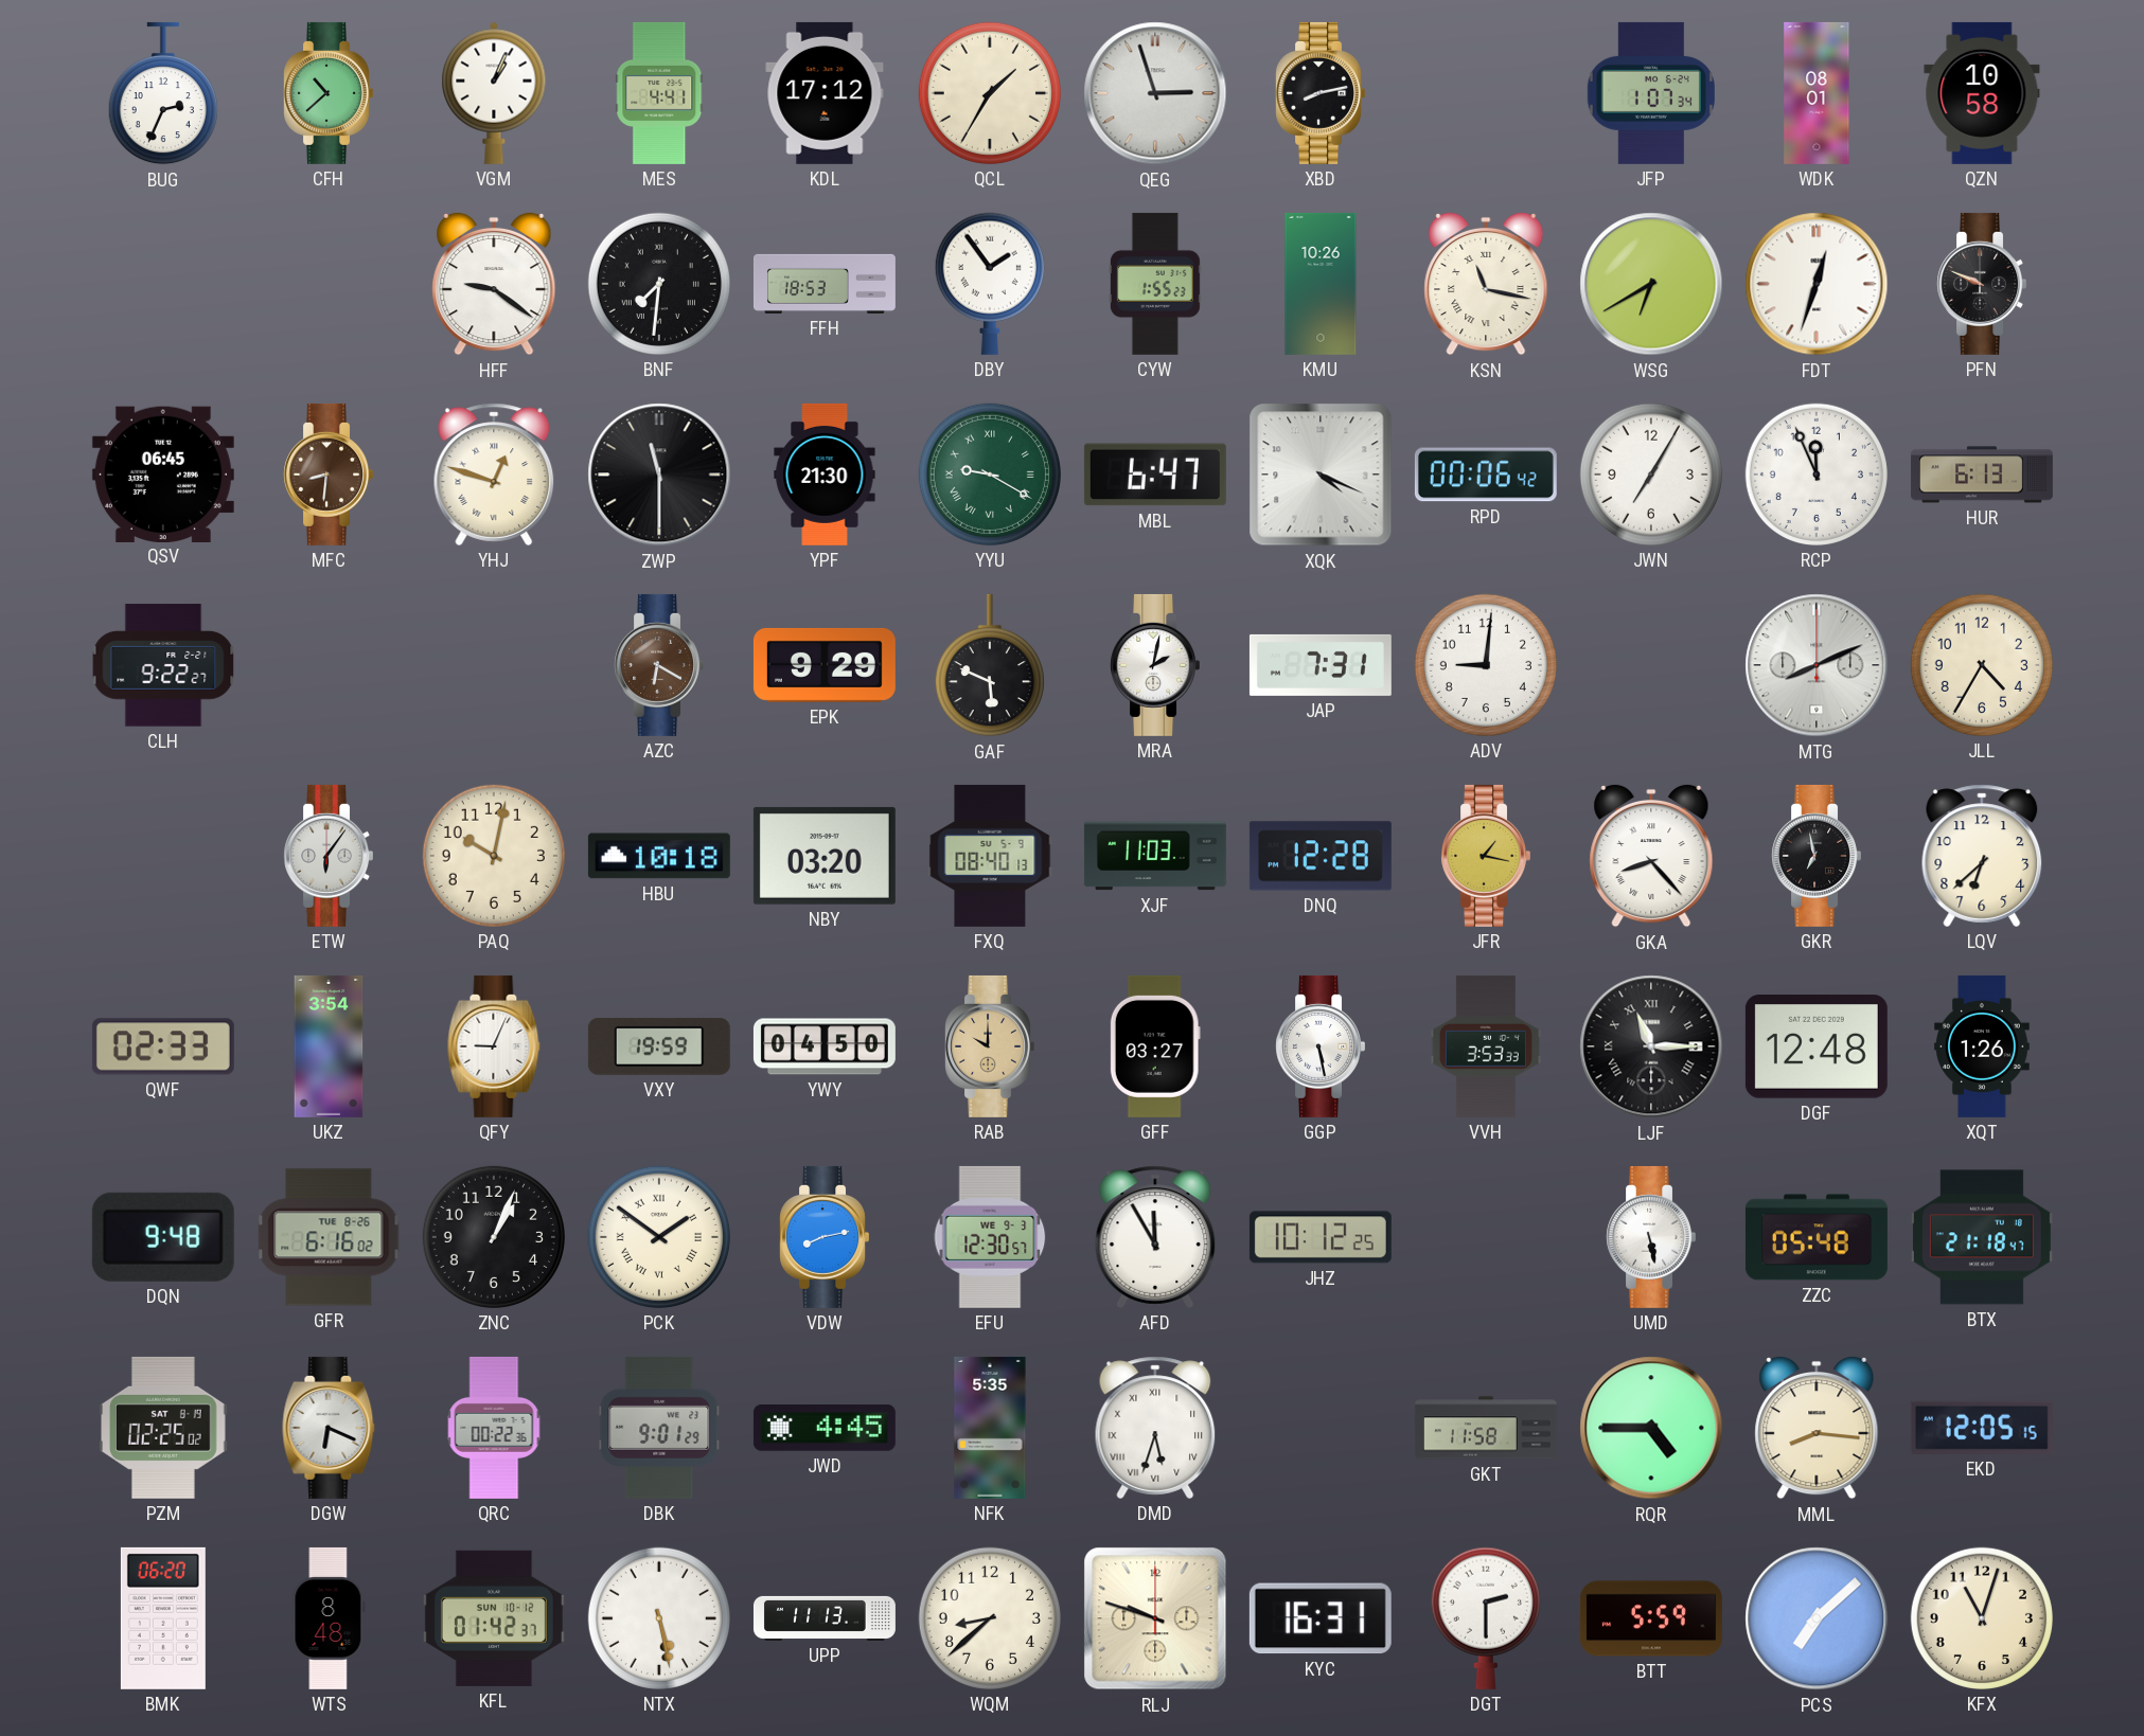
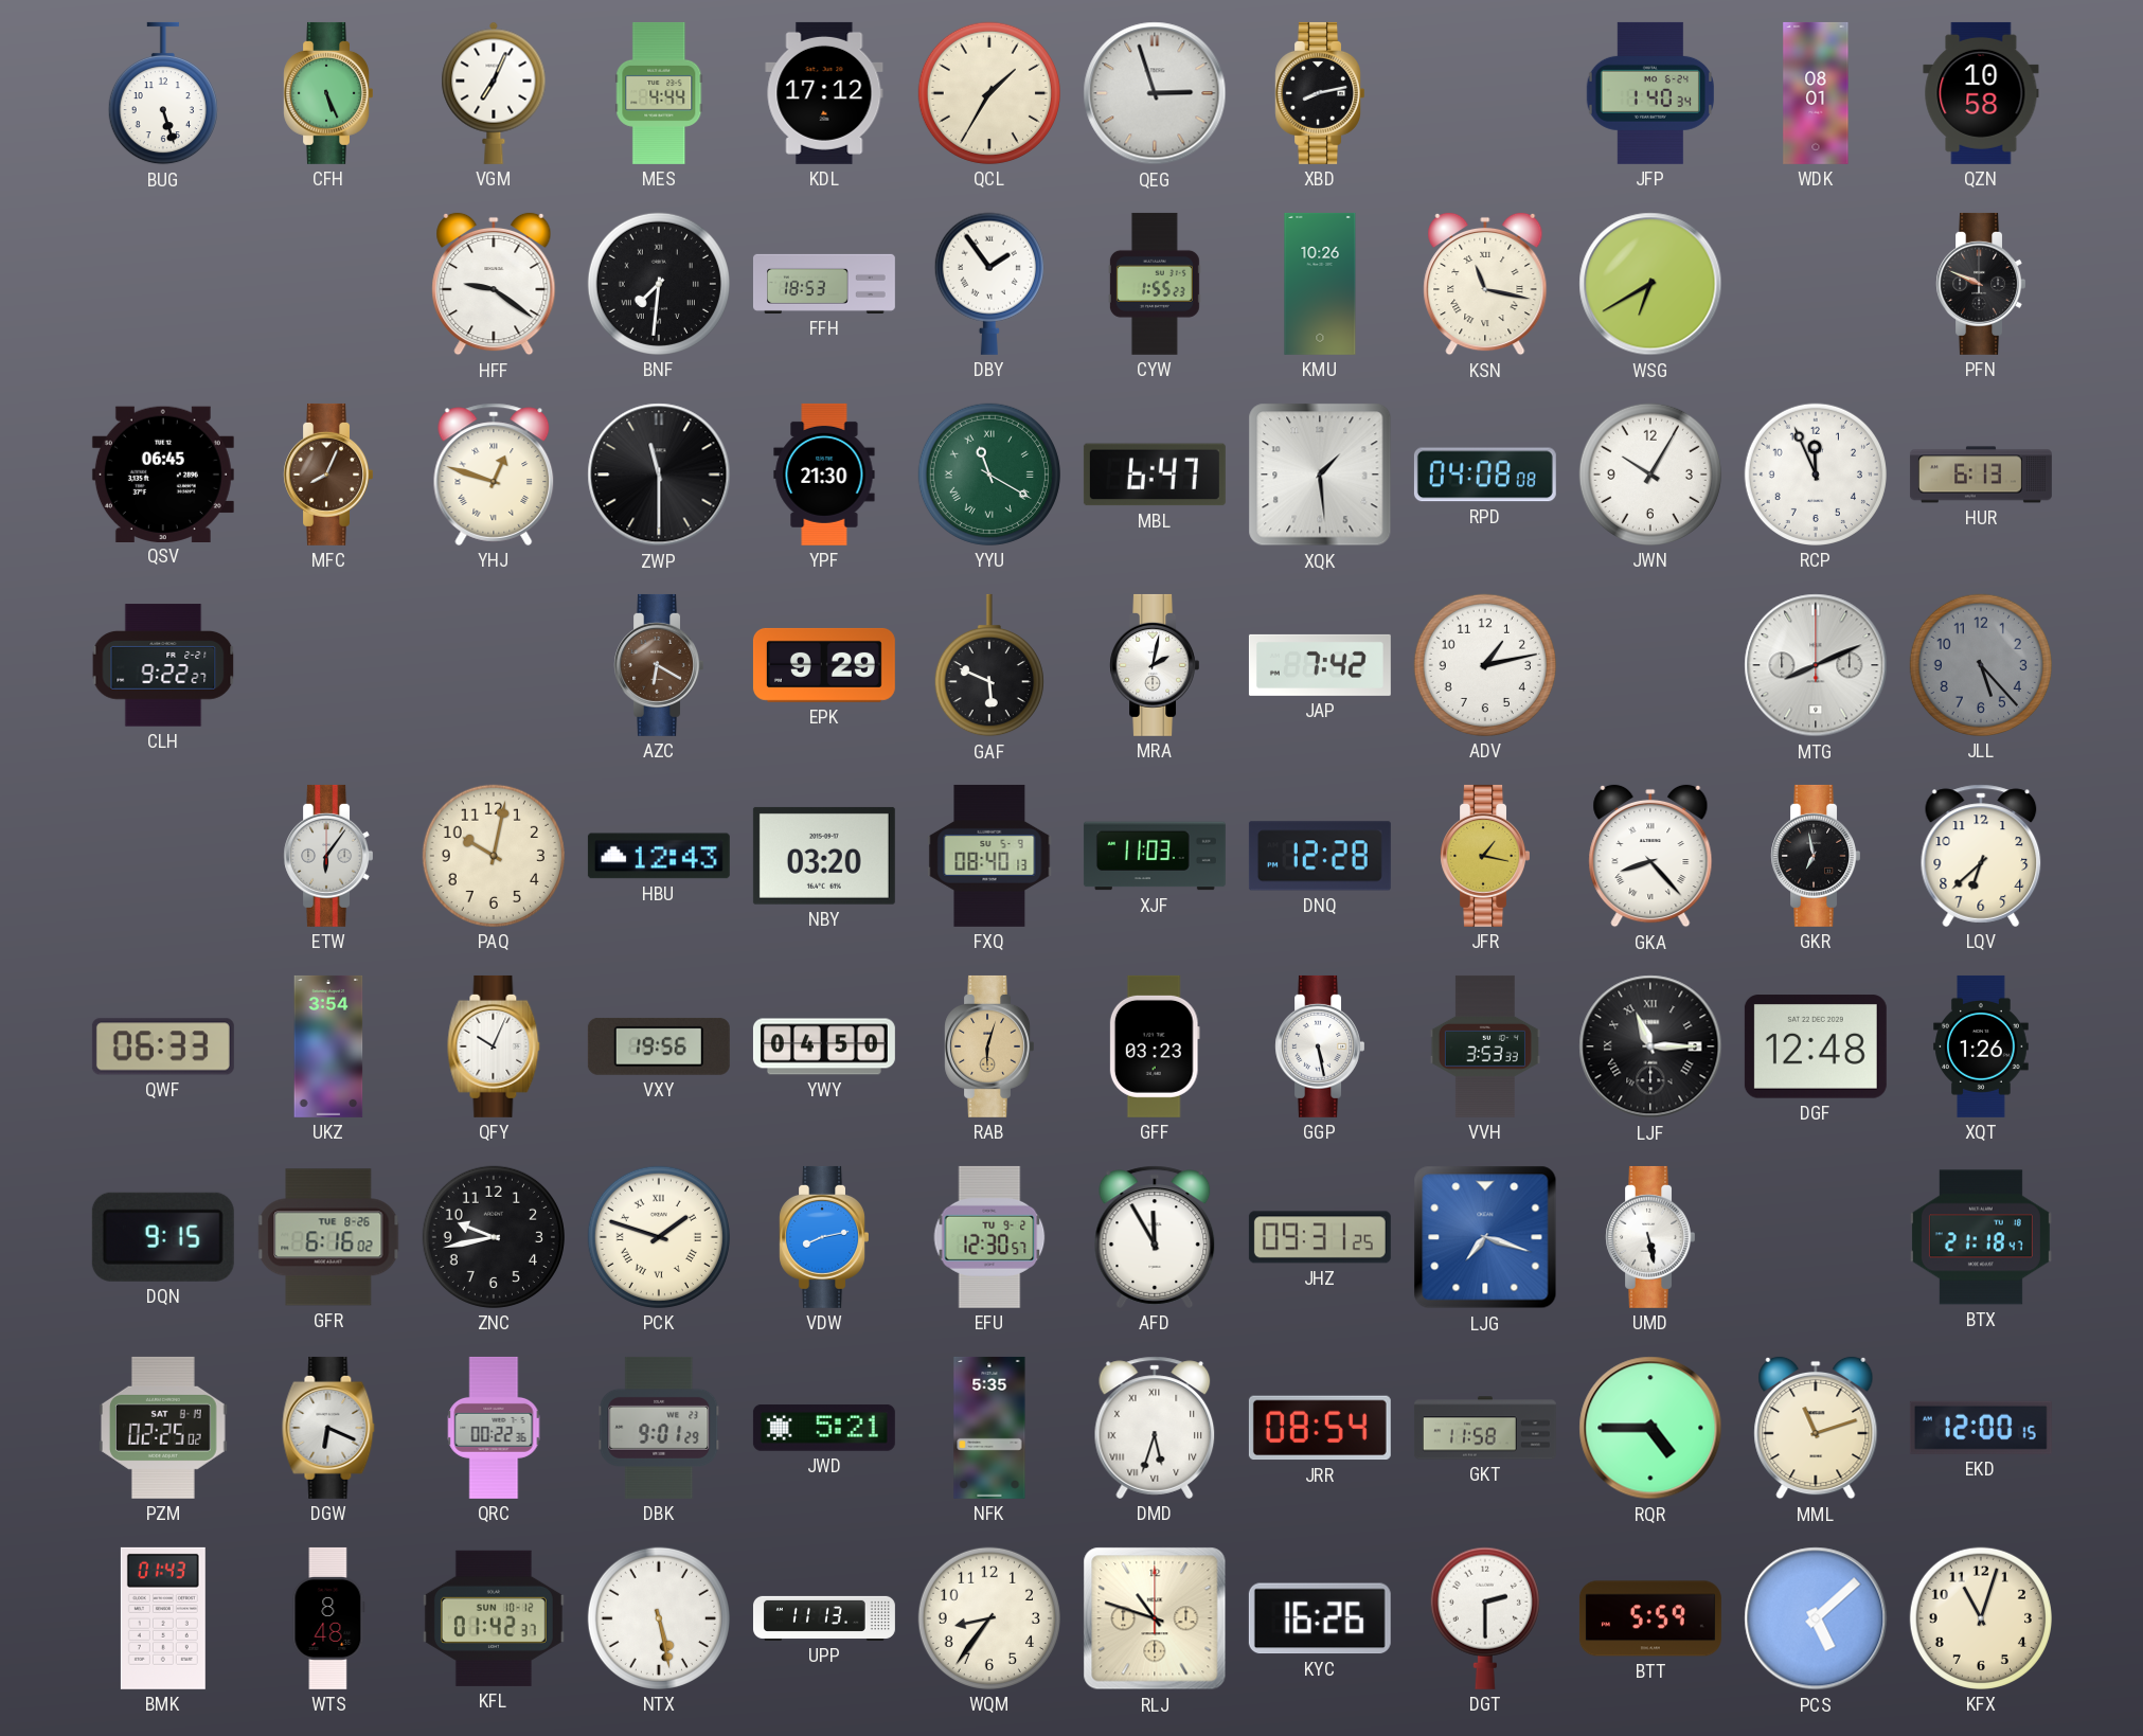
BUG: 2:34 -> 5:27 (163, 93)
CFH: 10:38 -> 5:26 (327, 93)
VGM: 1:04 -> 7:04 (494, 93)
MES: 4:41 -> 4:44 (659, 93)
JFP: 1:07 -> 1:40 (1650, 93)
FDT: 12:33 -> none (1817, 284)
MFC: 8:31 -> 8:04 (327, 475)
YYU: 9:20 -> 11:20 (989, 475)
XQK: 4:19 -> 1:29 (1320, 475)
RPD: 00:06 -> 04:08 (1485, 475)
JWN: 7:05 -> 10:05 (1650, 475)
JAP: 7:31 -> 7:42 (1320, 665)
ADV: 9:01 -> 1:13 (1485, 665)
JLL: 4:35 -> 5:23 (1981, 665)
JLL dial: cream -> grey (1981, 665)
HBU: 10:18 -> 12:43 (659, 856)
QWF: 02:33 -> 06:33 (163, 1046)
QFY: 9:04 -> 10:04 (494, 1046)
VXY: 19:59 -> 19:56 (659, 1046)
RAB: 10:00 -> 6:03 (988, 1046)
GFF: 03:27 -> 03:23 (1155, 1046)
DQN: 9:48 -> 9:15 (163, 1237)
ZNC: 1:04 -> 9:43 (494, 1237)
PCK: 1:51 -> 1:48 (659, 1237)
EFU date: WE 9-3 -> TU 9-2 (989, 1237)
JHZ: 10:12 -> 09:31 (1320, 1237)
LJG: none -> 7:18 (1485, 1237)
ZZC: 05:48 -> none (1817, 1237)
JWD: 4:45 -> 5:21 (824, 1428)
JRR: none -> 08:54 (1320, 1428)
MML: 8:16 -> 11:12 (1816, 1428)
EKD: 12:05 -> 12:00 (1981, 1428)
BMK: 06:20 -> 01:43 (163, 1618)
WQM: 8:38 -> 8:36 (989, 1618)
RLJ: 9:48 -> 10:48 (1155, 1618)
KYC: 16:31 -> 16:26 (1320, 1618)
PCS: 7:08 -> 5:08 (1816, 1618)
